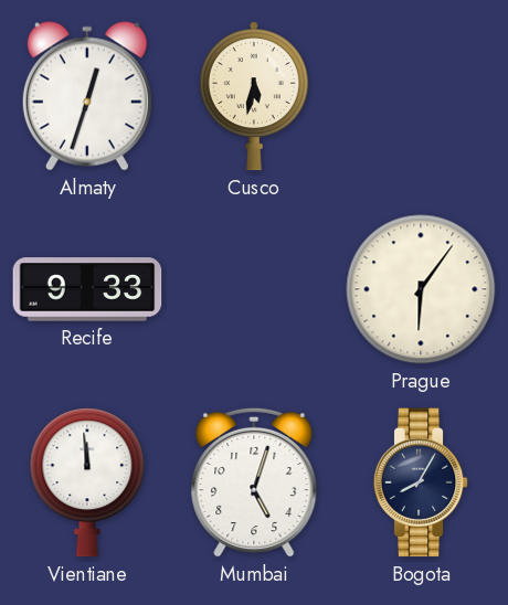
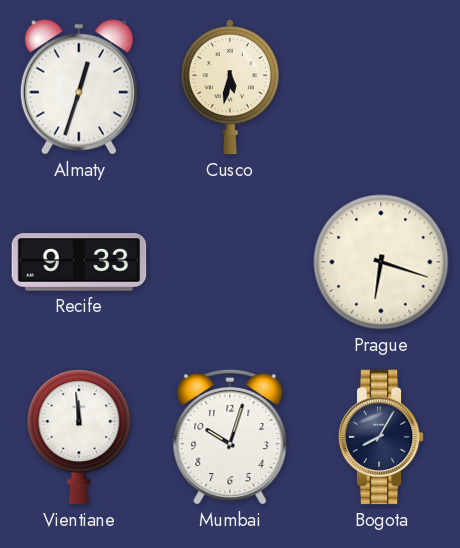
Prague: 6:06 -> 6:18 (381, 262)
Mumbai: 5:03 -> 10:03 (230, 437)
